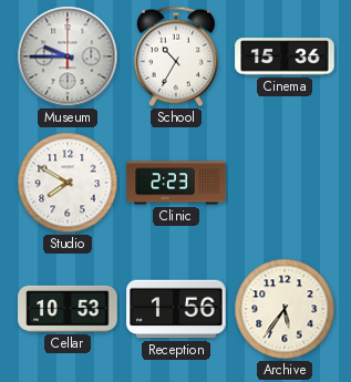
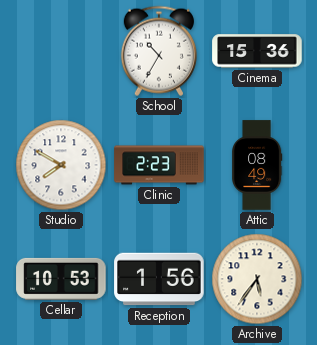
Museum: 9:45 -> none (68, 56)
Attic: none -> 08:49 (258, 165)
